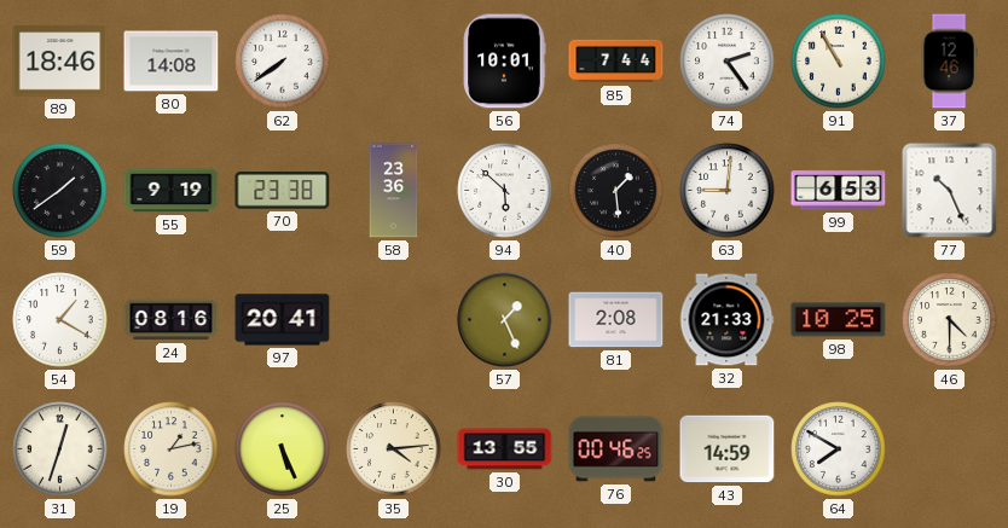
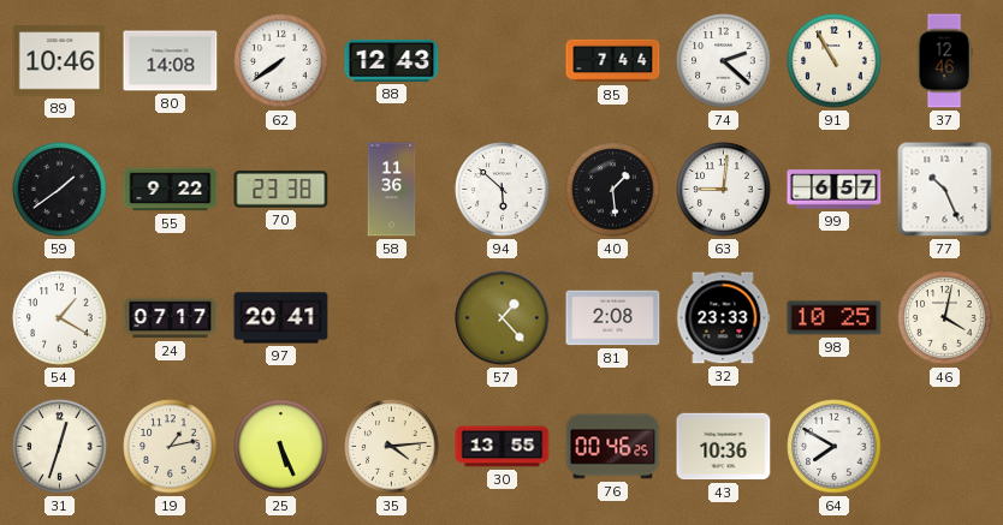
89: 18:46 -> 10:46 (60, 61)
88: none -> 12:43 (392, 60)
56: 10:01 -> none (504, 62)
74: 2:24 -> 2:22 (724, 61)
55: 9:19 -> 9:22 (171, 190)
58: 23:36 -> 11:36 (392, 190)
99: 6:53 -> 6:57 (835, 190)
24: 08:16 -> 07:17 (171, 318)
57: 1:26 -> 1:23 (503, 318)
32: 21:33 -> 23:33 (723, 318)
46: 4:30 -> 4:02 (945, 318)
43: 14:59 -> 10:36 (724, 447)
